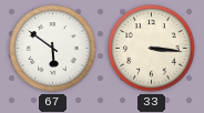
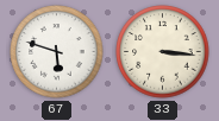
67: 5:51 -> 5:48 (57, 52)
